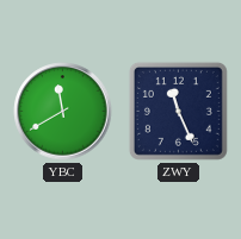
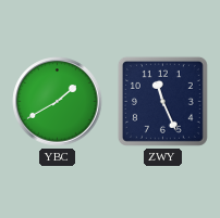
YBC: 11:40 -> 1:40 (58, 102)
